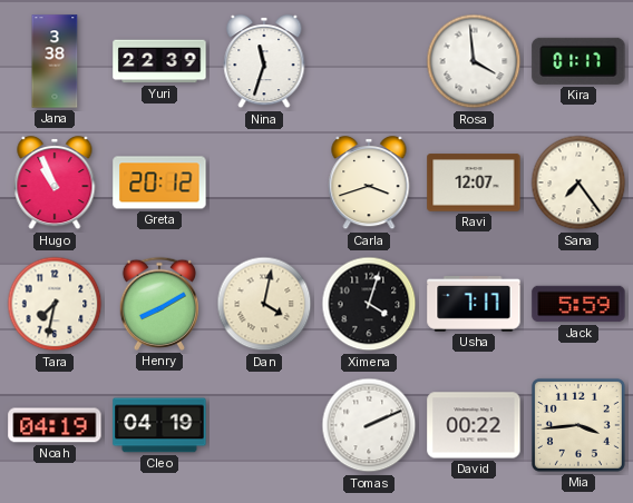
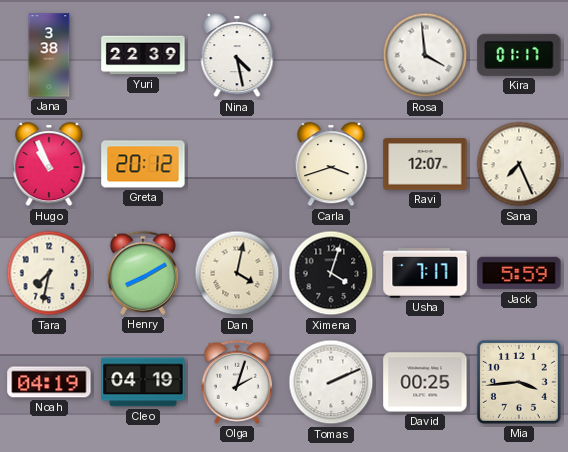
Nina: 11:33 -> 4:28 (237, 55)
Sana: 7:24 -> 7:26 (519, 164)
Olga: none -> 2:03 (236, 382)
David: 00:22 -> 00:25 (425, 382)
